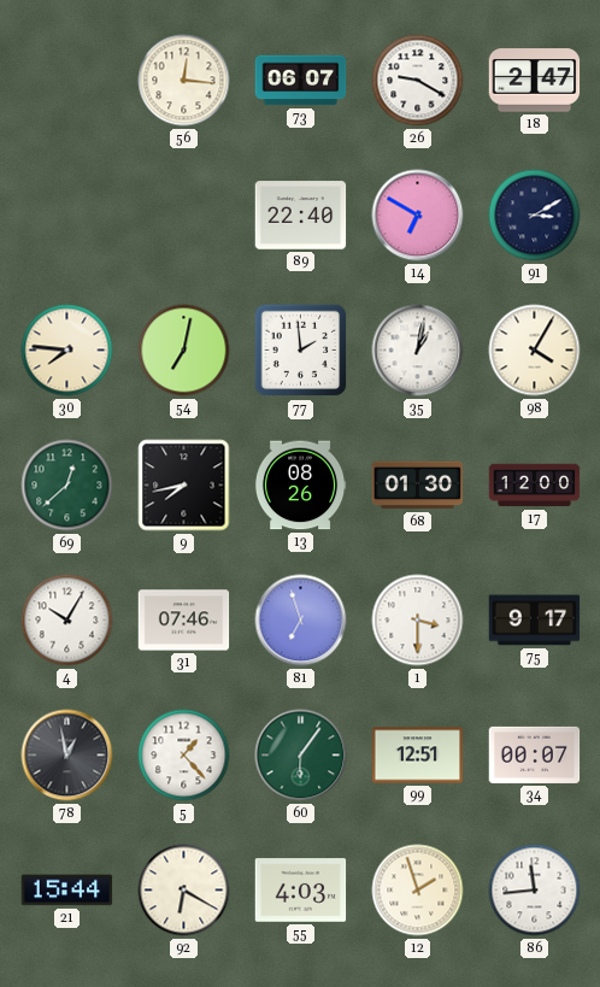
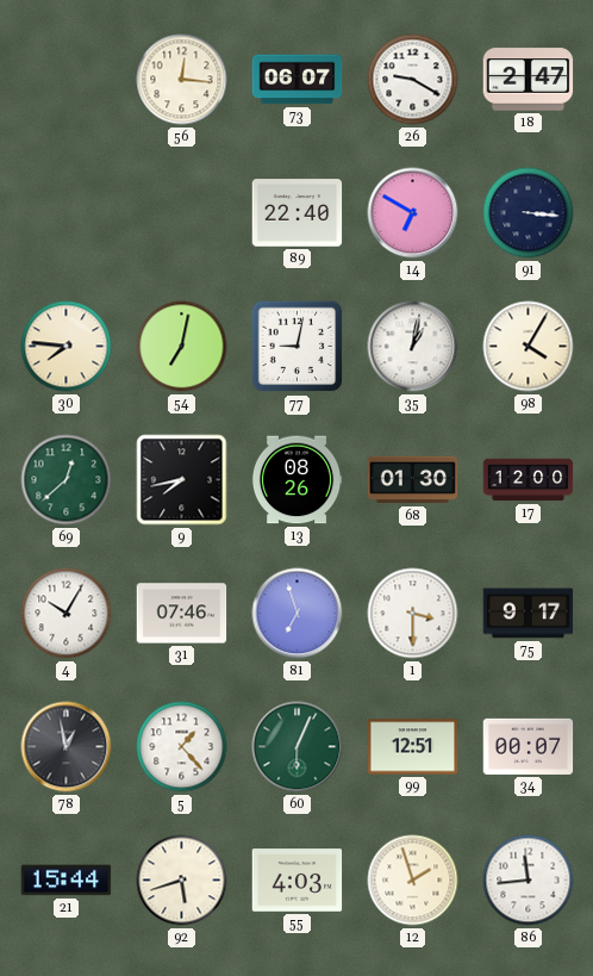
91: 3:10 -> 3:16 (529, 213)
77: 1:59 -> 9:02 (298, 347)
60: 6:06 -> 6:04 (298, 747)
92: 6:20 -> 5:42 (182, 881)
